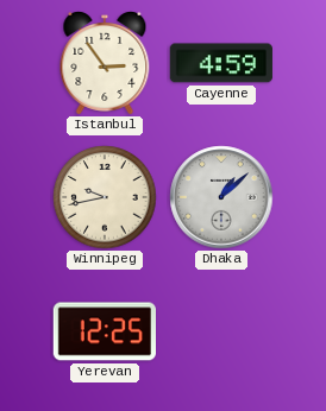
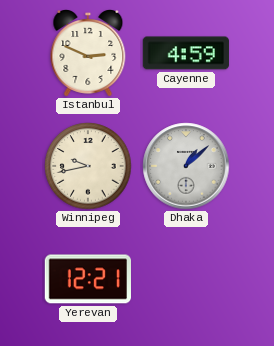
Istanbul: 2:54 -> 2:49 (88, 54)
Yerevan: 12:25 -> 12:21 (87, 279)
